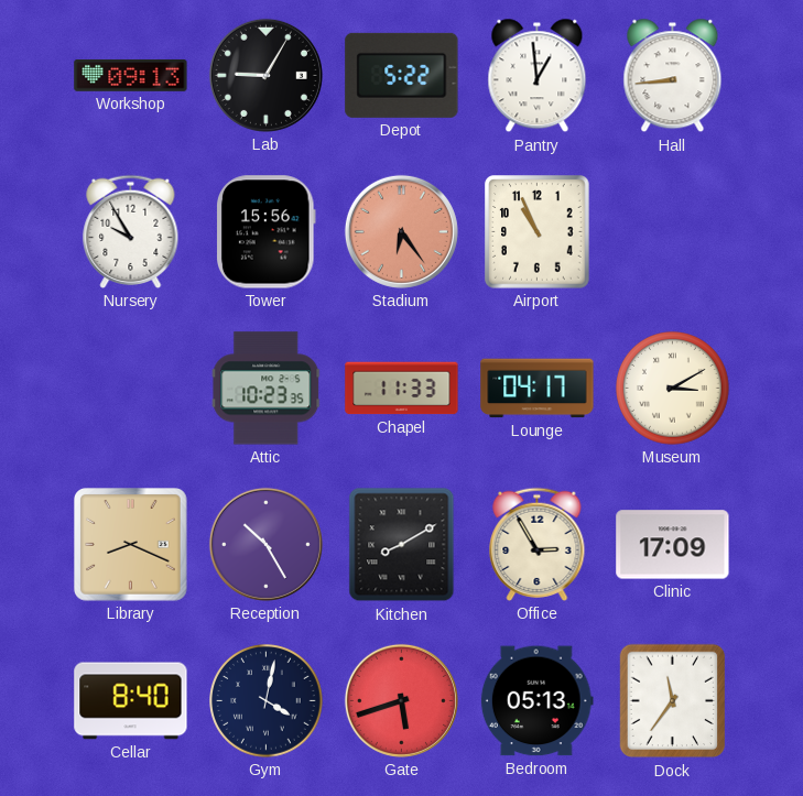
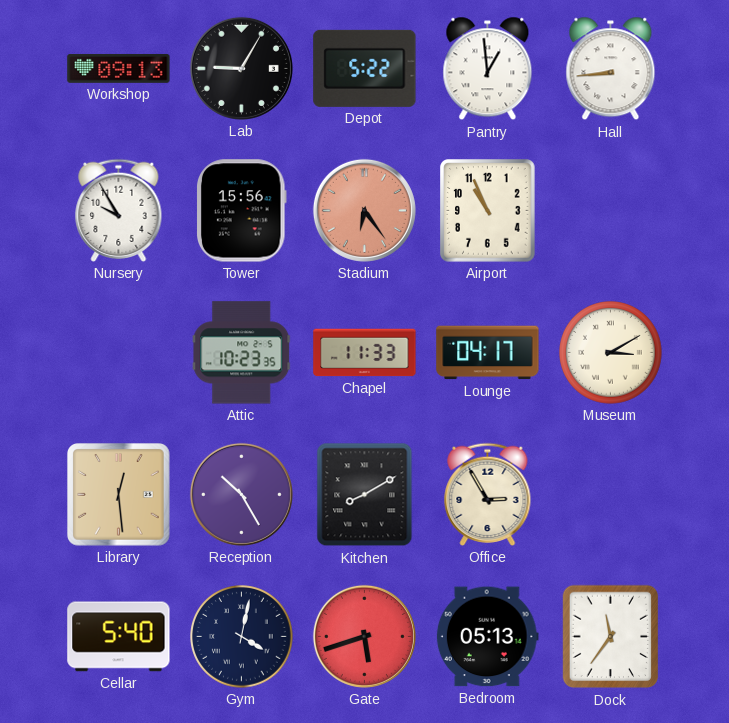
Library: 8:19 -> 12:29 (119, 495)
Clinic: 17:09 -> none (673, 545)
Cellar: 8:40 -> 5:40 (119, 637)
